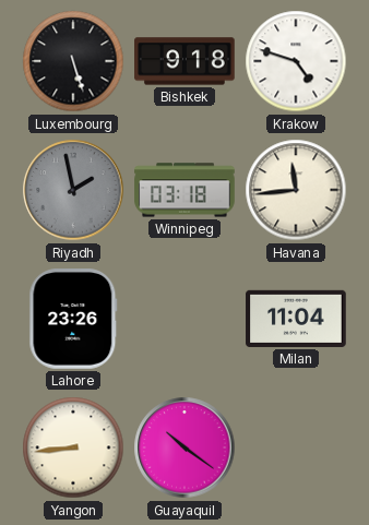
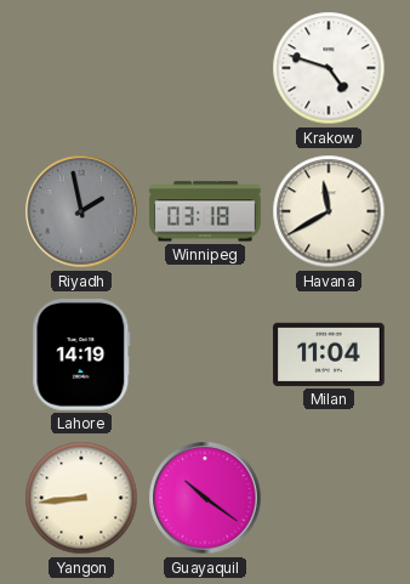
Luxembourg: 5:27 -> none (73, 61)
Bishkek: 9:18 -> none (184, 61)
Havana: 11:44 -> 11:40 (329, 211)
Lahore: 23:26 -> 14:19 (81, 355)
